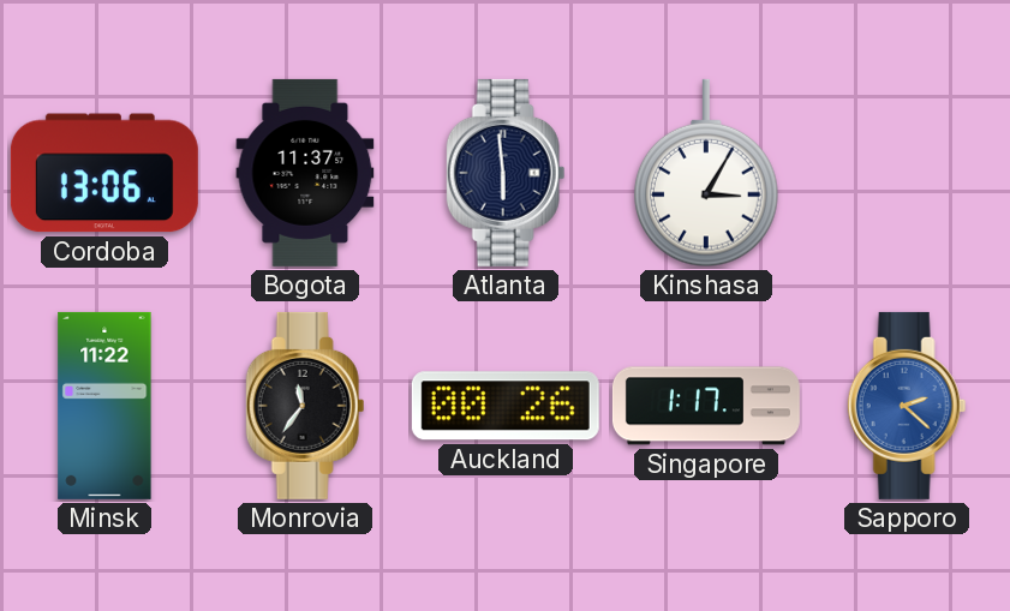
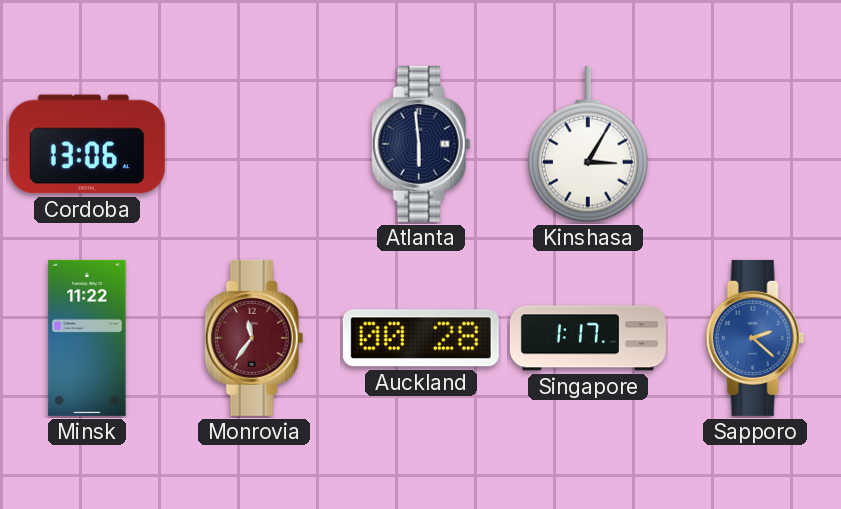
Bogota: 11:37 -> none (305, 173)
Monrovia dial: black -> burgundy (254, 338)
Auckland: 00:26 -> 00:28 (421, 338)
